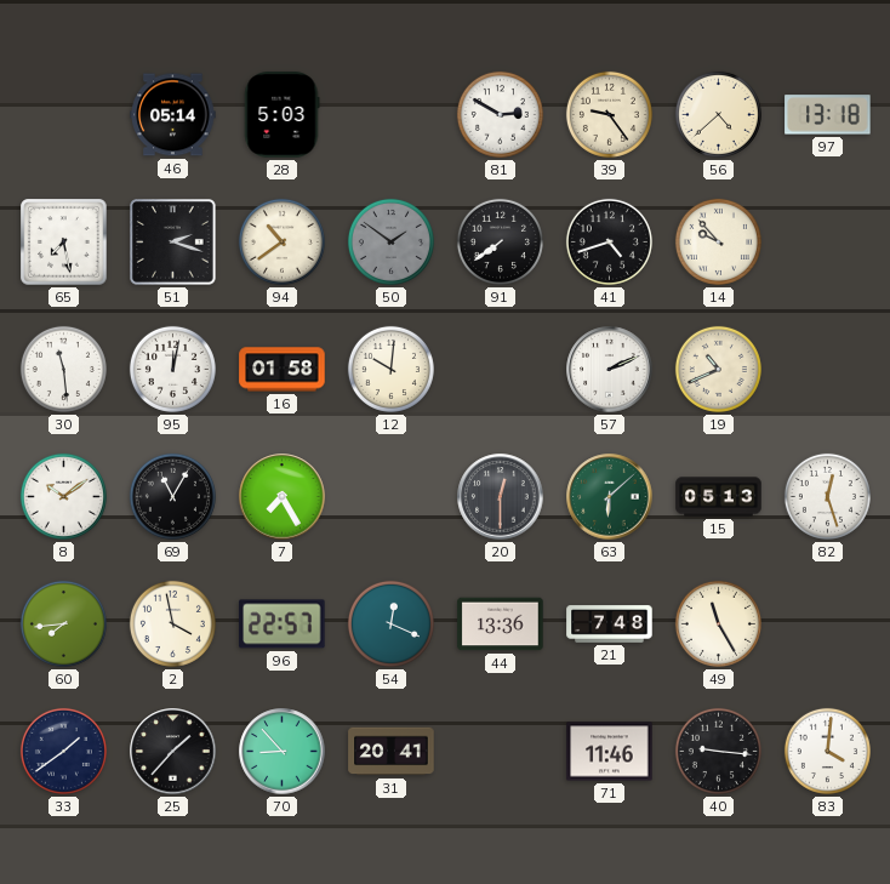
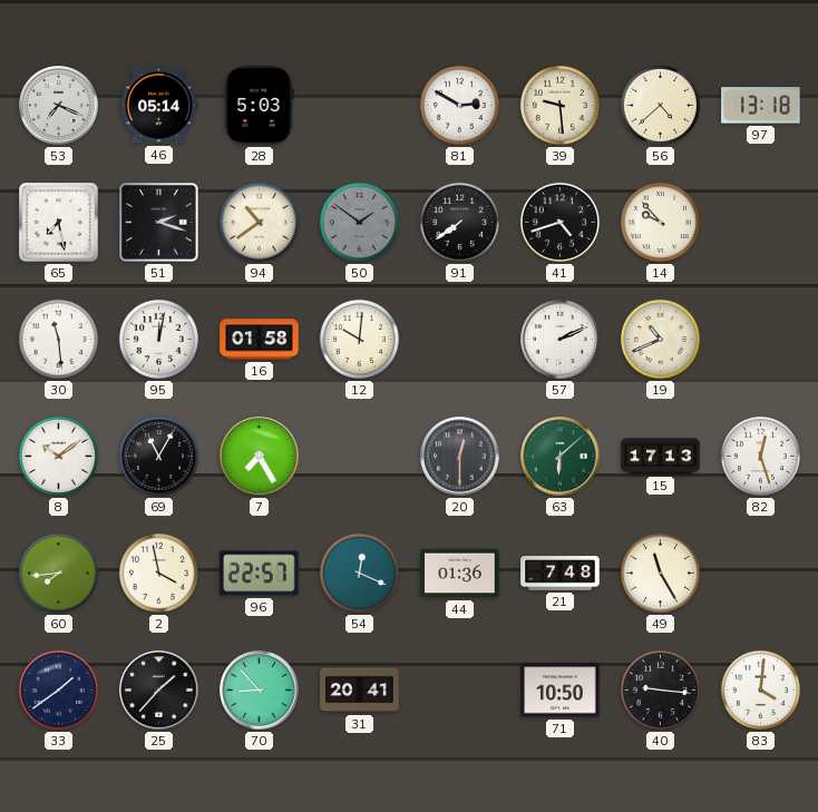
53: none -> 7:19 (59, 106)
39: 9:24 -> 9:29 (559, 105)
15: 05:13 -> 17:13 (661, 457)
44: 13:36 -> 01:36 (460, 574)
71: 11:46 -> 10:50 (561, 691)
